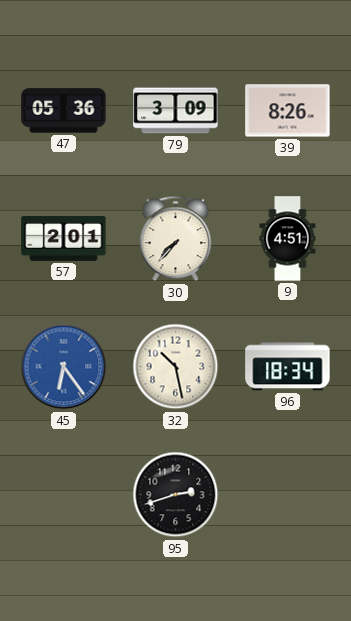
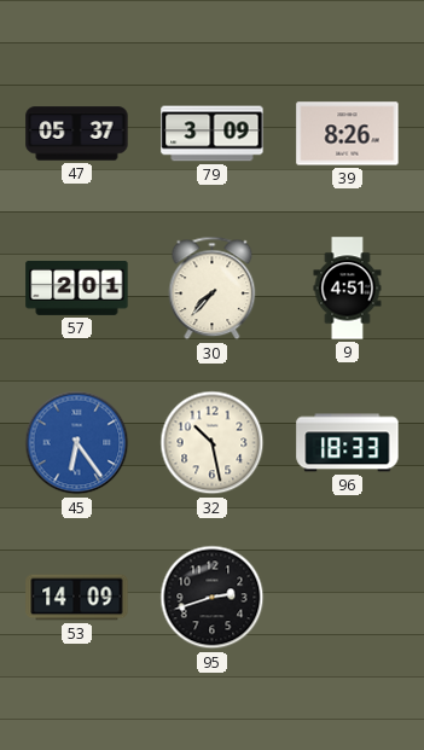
47: 05:36 -> 05:37 (77, 134)
96: 18:34 -> 18:33 (348, 443)
53: none -> 14:09 (77, 598)
